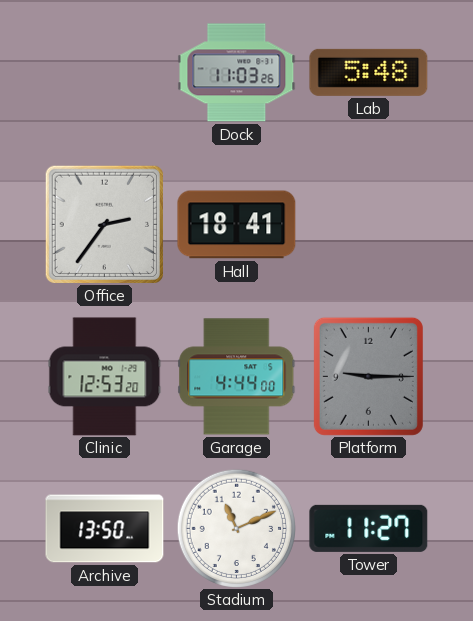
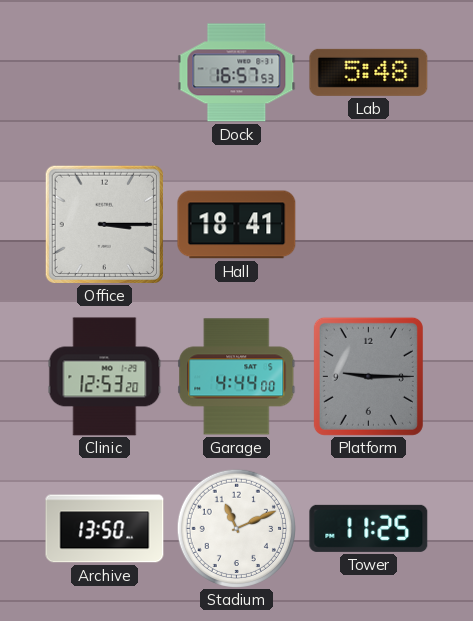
Dock: 11:03 -> 16:57 (237, 73)
Office: 2:36 -> 3:15 (104, 224)
Tower: 11:27 -> 11:25 (369, 528)
